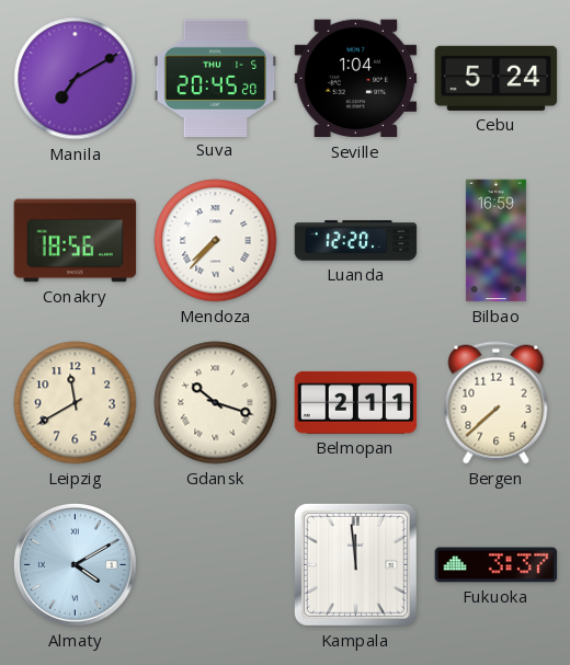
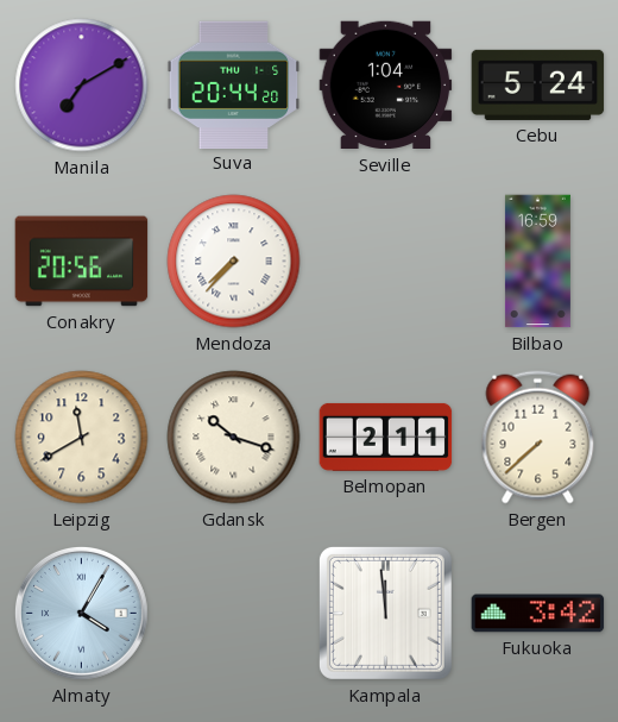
Suva: 20:45 -> 20:44 (234, 84)
Conakry: 18:56 -> 20:56 (82, 262)
Luanda: 12:20 -> none (356, 241)
Almaty: 4:10 -> 4:05 (81, 613)
Fukuoka: 3:37 -> 3:42 (538, 614)
